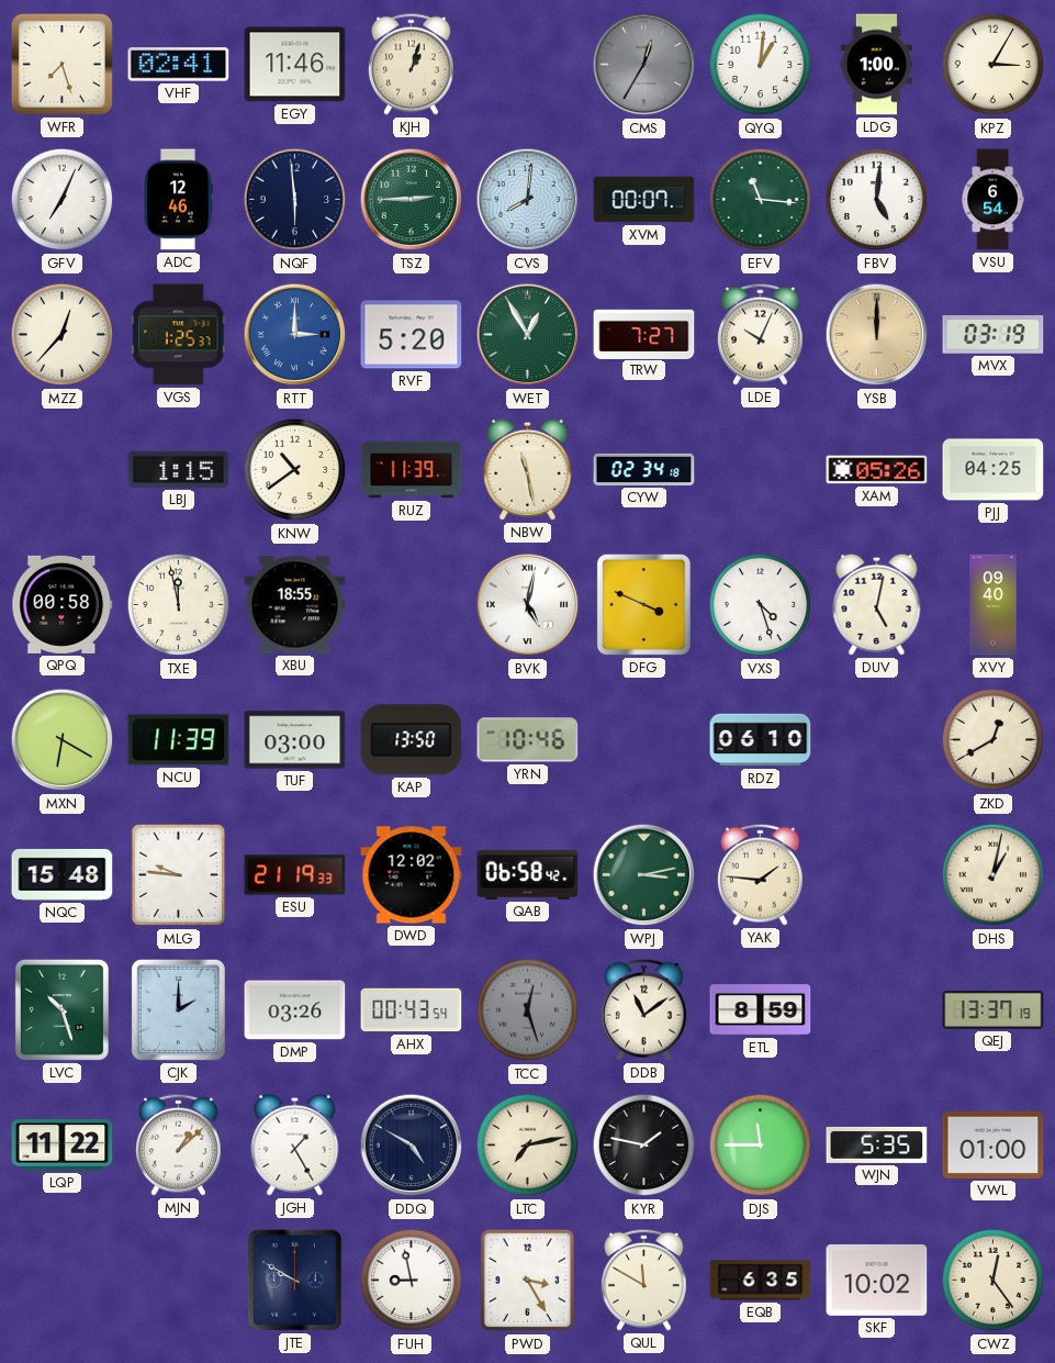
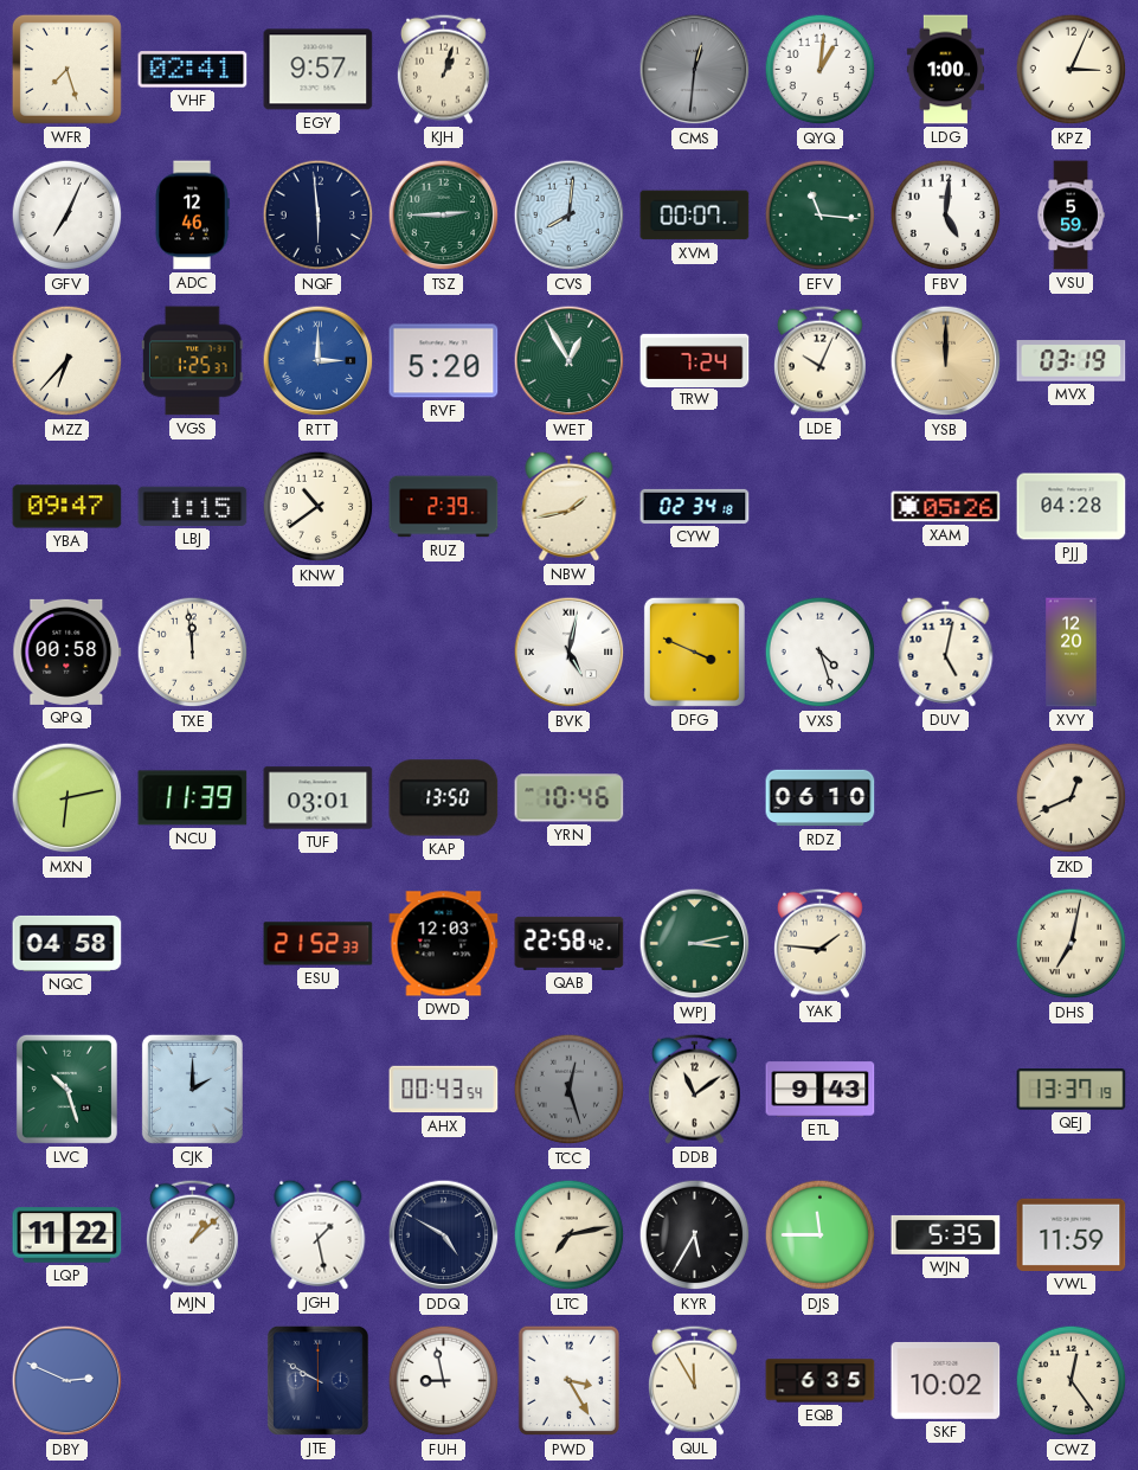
EGY: 11:46 -> 9:57 (319, 70)
CMS: 12:35 -> 12:31 (695, 70)
KPZ: 3:05 -> 3:04 (1072, 70)
VSU: 6:54 -> 5:59 (1071, 216)
MZZ: 12:37 -> 6:37 (67, 361)
TRW: 7:27 -> 7:24 (695, 360)
YBA: none -> 09:47 (67, 507)
RUZ: 11:39 -> 2:39 (444, 507)
NBW: 11:28 -> 1:43 (570, 506)
PJJ: 04:25 -> 04:28 (1072, 507)
TXE: 11:58 -> 11:59 (193, 653)
XBU: 18:55 -> none (295, 605)
XVY: 09:40 -> 12:20 (1072, 653)
MXN: 6:20 -> 6:13 (67, 798)
TUF: 03:00 -> 03:01 (319, 798)
ZKD: 12:40 -> 12:41 (1072, 798)
NQC: 15:48 -> 04:58 (67, 943)
MLG: 9:46 -> none (178, 875)
ESU: 21:19 -> 21:52 (319, 944)
DWD: 12:02 -> 12:03 (444, 944)
QAB: 06:58 -> 22:58 (570, 943)
DHS: 1:02 -> 7:02 (1072, 944)
DMP: 03:26 -> none (295, 1010)
ETL: 8:59 -> 9:43 (821, 1090)
JGH: 1:25 -> 1:28 (319, 1234)
KYR: 1:47 -> 5:35 (695, 1235)
VWL: 01:00 -> 11:59 (1072, 1234)
DBY: none -> 2:49 (67, 1381)
QUL: 11:50 -> 11:55 (695, 1380)
